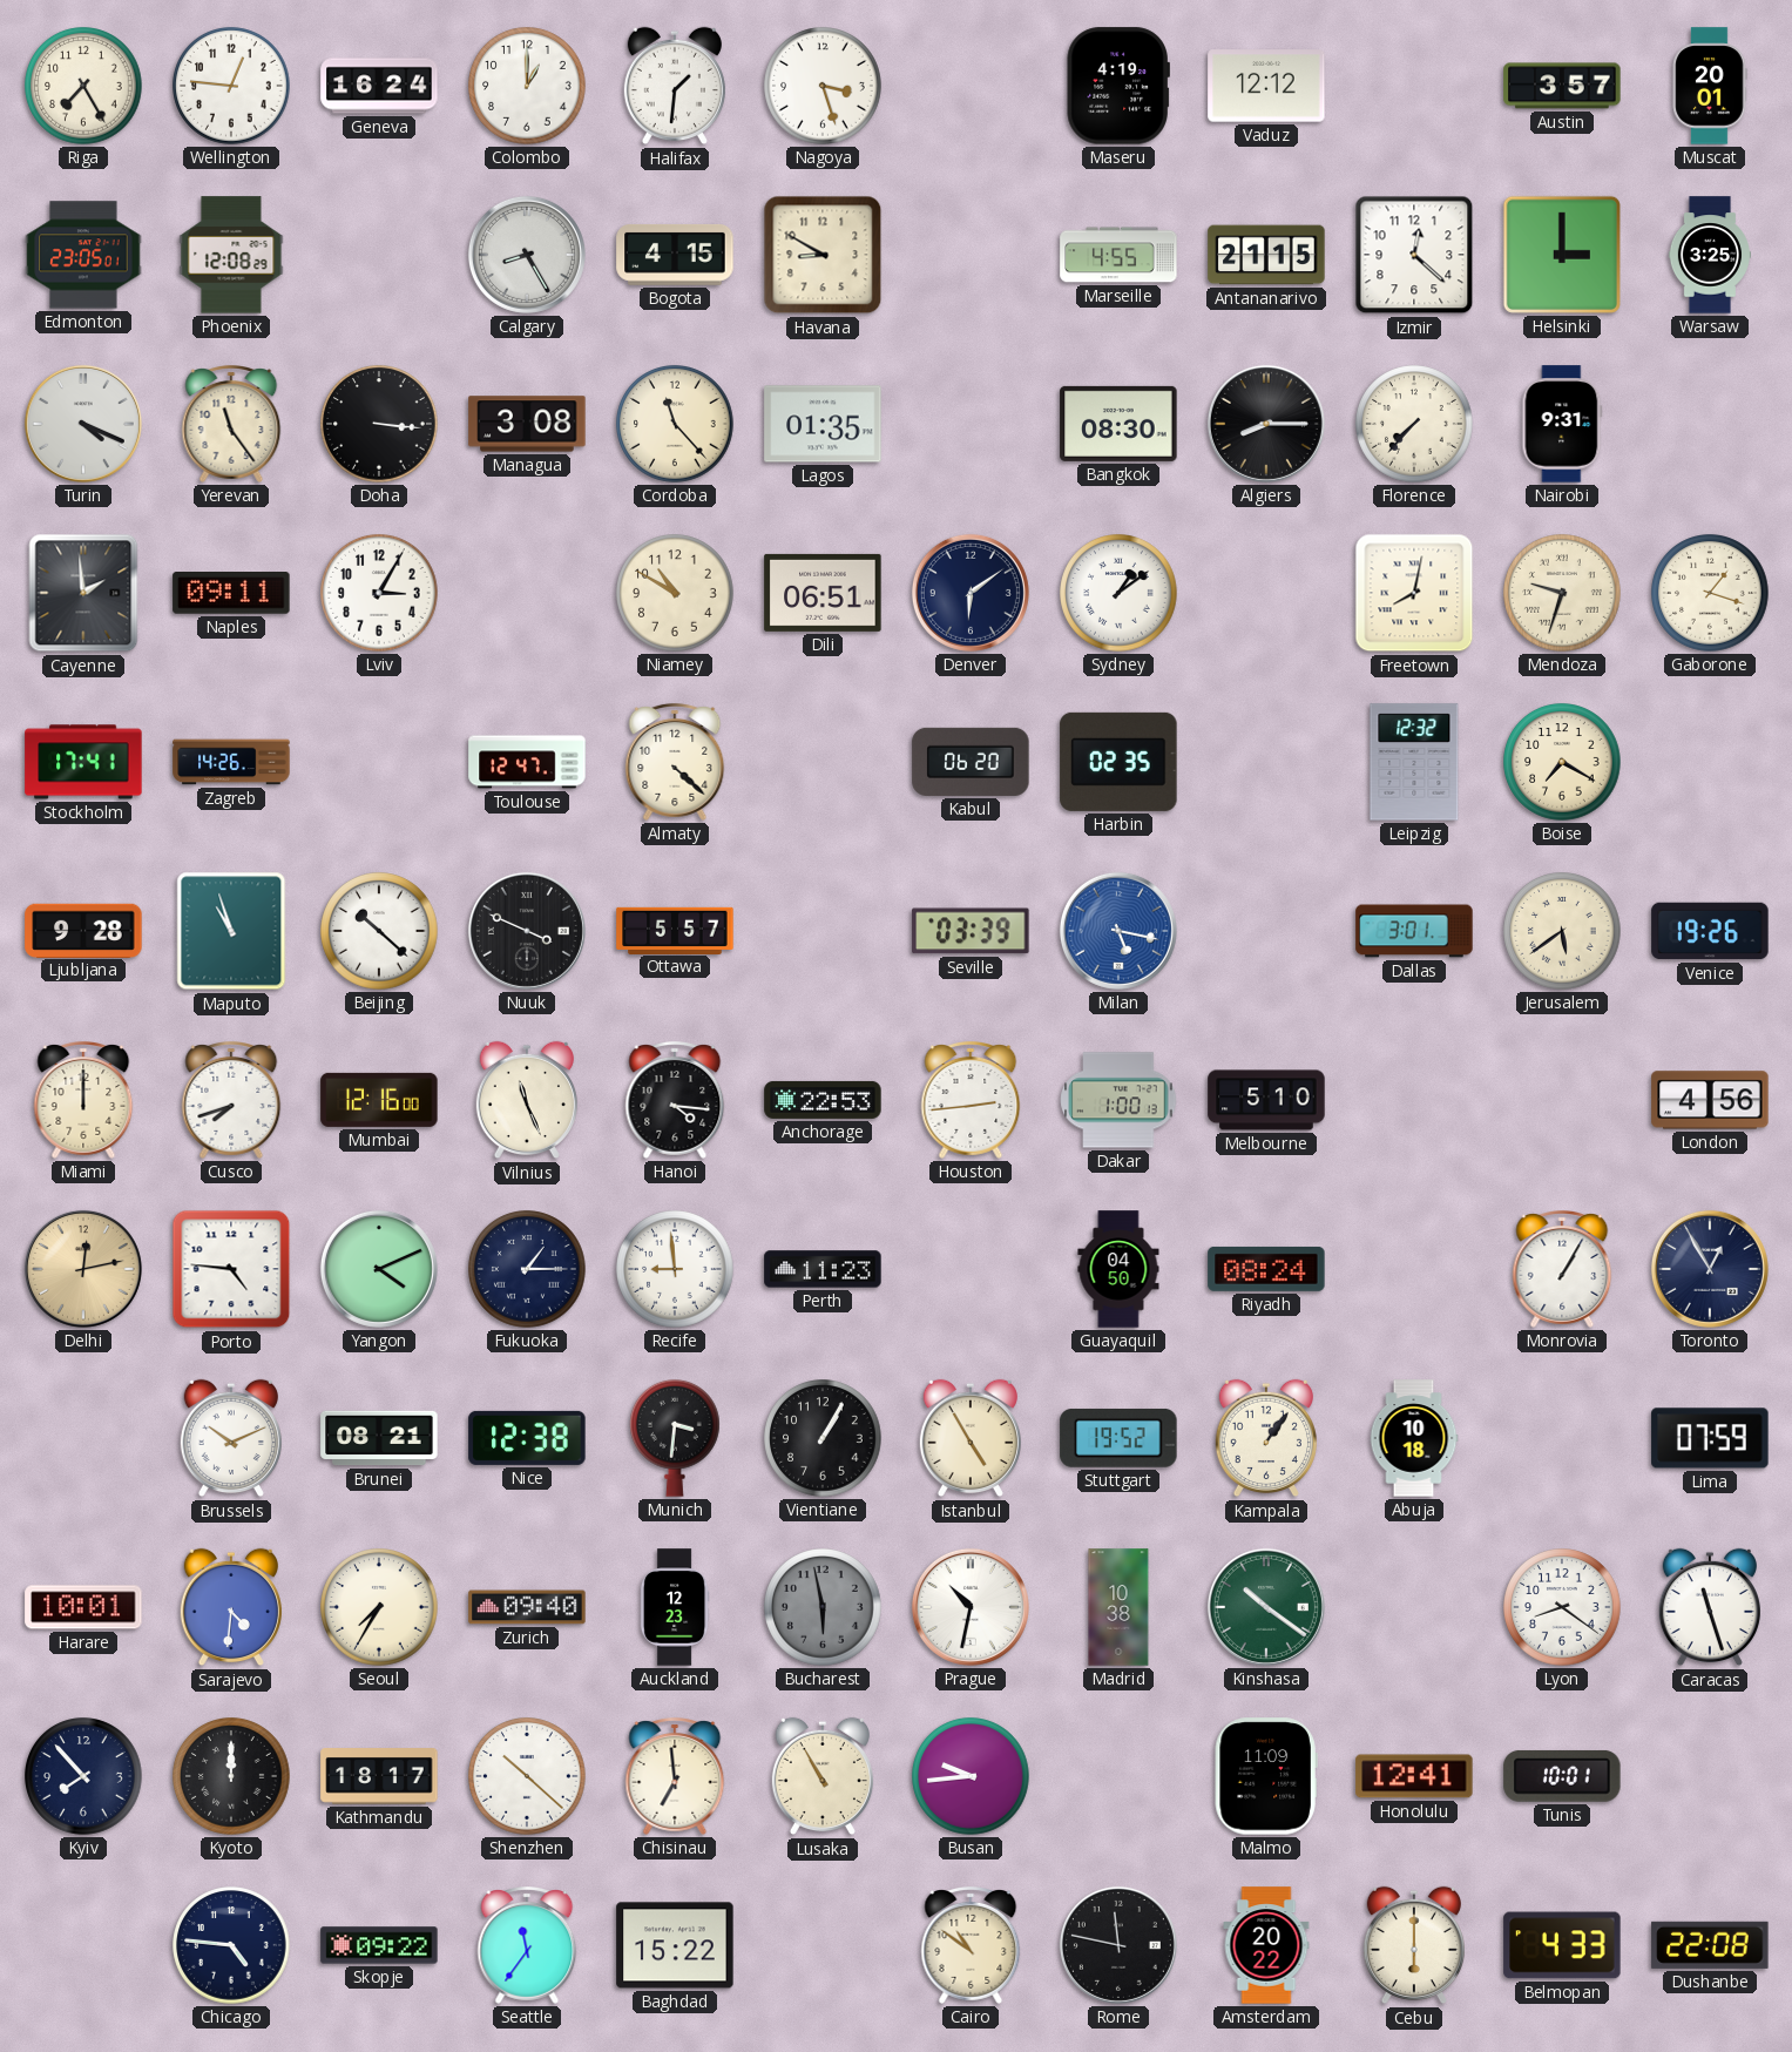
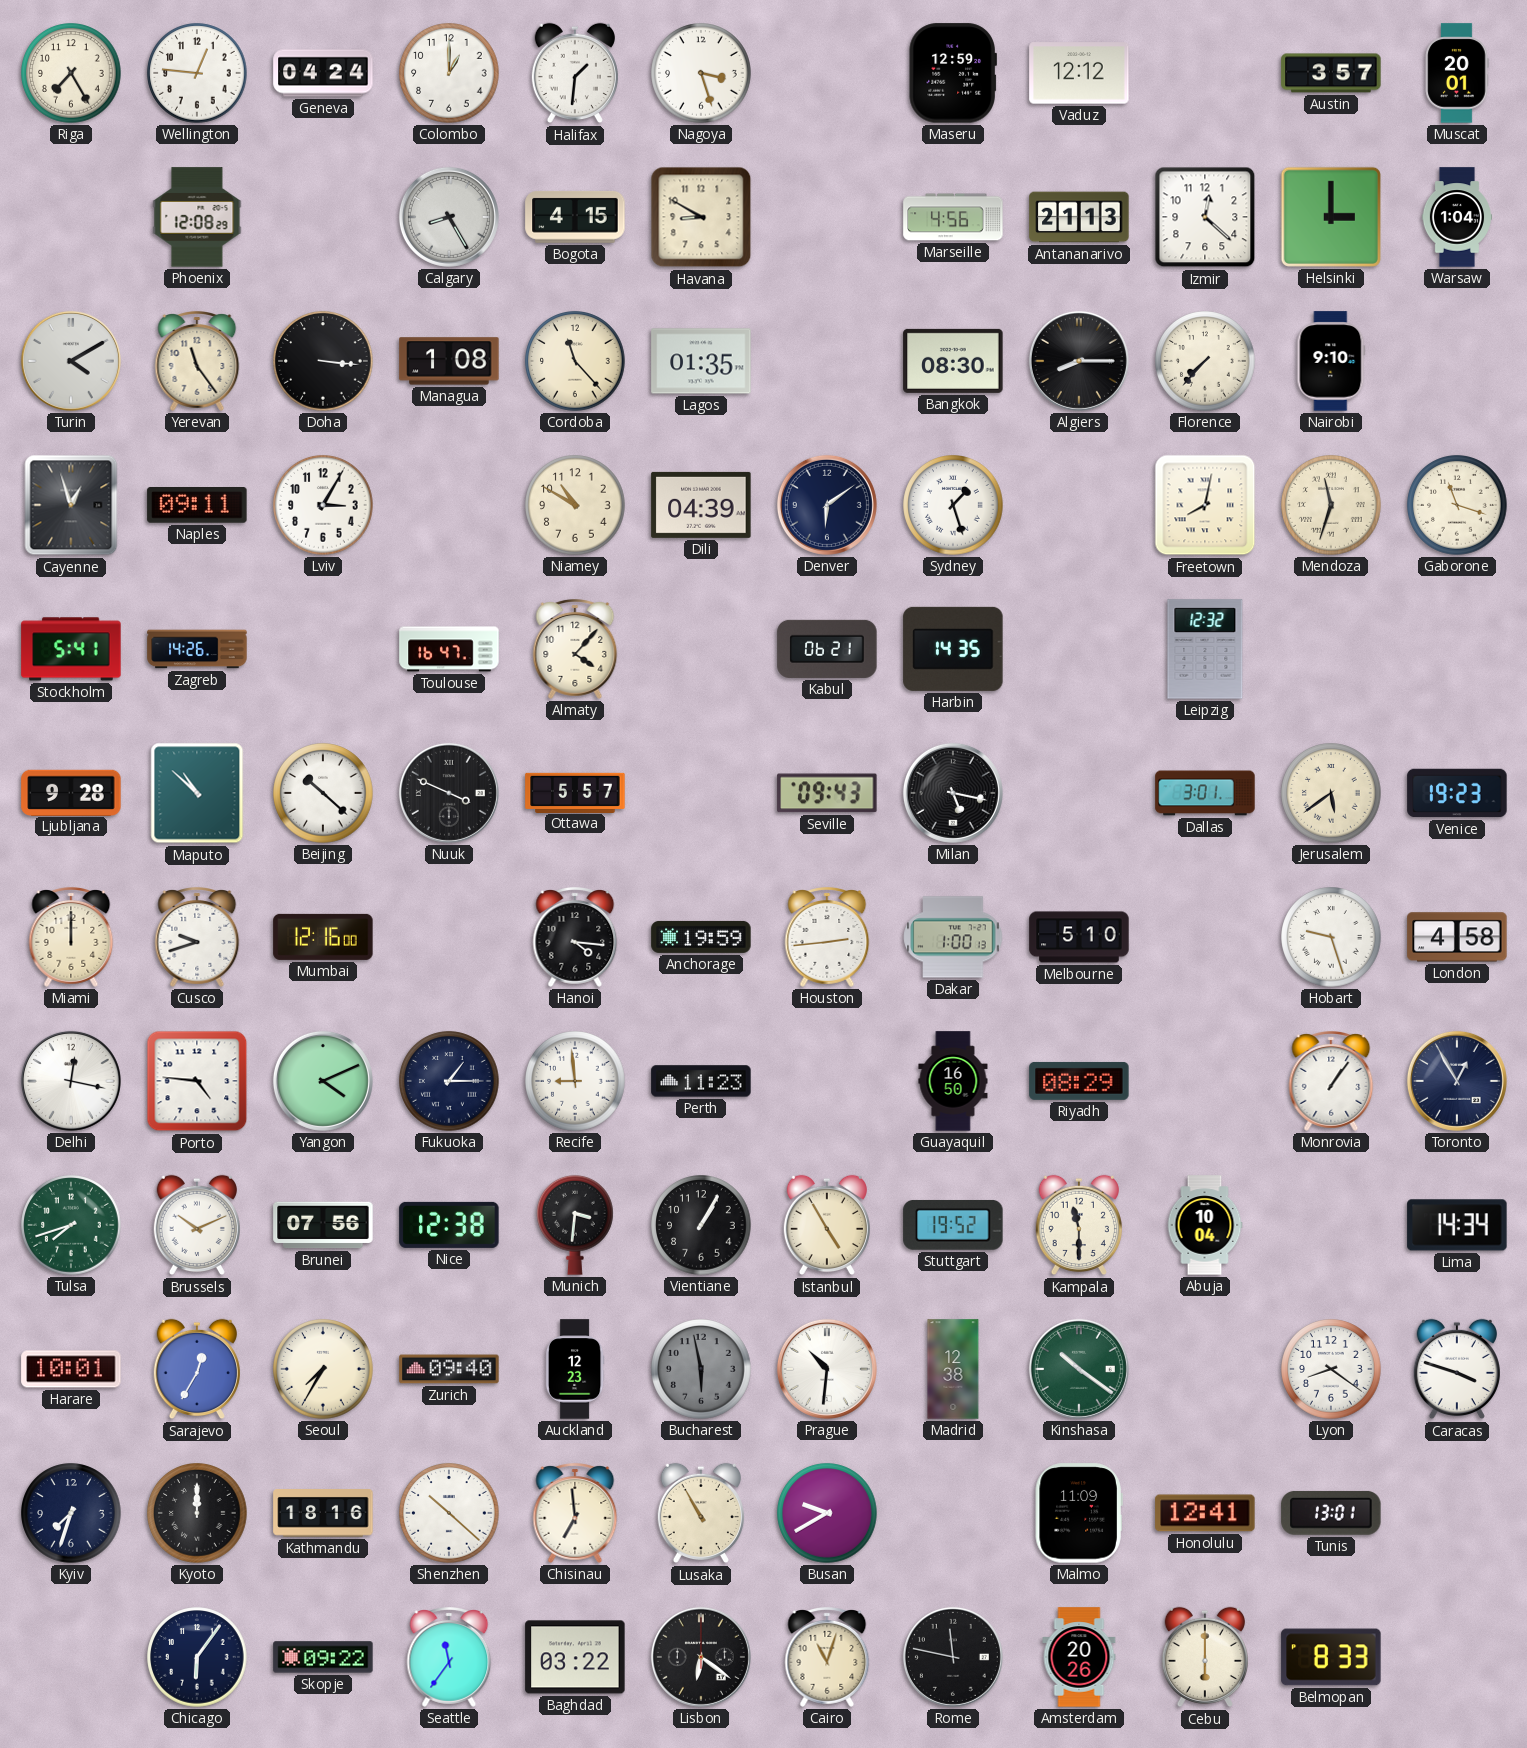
Geneva: 16:24 -> 04:24 (323, 73)
Maseru: 4:19 -> 12:59 (953, 73)
Edmonton: 23:05 -> none (83, 255)
Marseille: 4:55 -> 4:56 (953, 217)
Antananarivo: 21:15 -> 21:13 (1079, 217)
Warsaw: 3:25 -> 1:04 (1456, 217)
Turin: 4:19 -> 4:10 (71, 361)
Managua: 3:08 -> 1:08 (449, 361)
Nairobi: 9:31 -> 9:10 (1331, 361)
Cayenne: 1:59 -> 12:57 (71, 505)
Dili: 06:51 -> 04:39 (701, 505)
Sydney: 1:09 -> 1:27 (953, 505)
Mendoza: 9:33 -> 11:33 (1331, 505)
Gaborone: 1:18 -> 11:18 (1457, 505)
Stockholm: 17:41 -> 5:41 (71, 649)
Toulouse: 12:47 -> 16:47 (449, 649)
Almaty: 4:22 -> 4:07 (575, 650)
Kabul: 06:20 -> 06:21 (827, 649)
Harbin: 02:35 -> 14:35 (953, 649)
Boise: 7:20 -> none (1562, 762)
Maputo: 10:57 -> 10:52 (197, 793)
Seville: 03:39 -> 09:43 (827, 793)
Milan dial: blue -> black (953, 793)
Venice: 19:26 -> 19:23 (1457, 793)
Cusco: 7:42 -> 9:42 (197, 938)
Vilnius: 11:26 -> none (527, 1100)
Anchorage: 22:53 -> 19:59 (701, 937)
Hobart: none -> 9:27 (1331, 937)
London: 4:56 -> 4:58 (1457, 937)
Delhi: 12:13 -> 12:17 (71, 1081)
Delhi dial: champagne -> white (71, 1081)
Guayaquil: 04:50 -> 16:50 (953, 1081)
Riyadh: 08:24 -> 08:29 (1079, 1081)
Monrovia: 1:05 -> 1:06 (1331, 1082)
Tulsa: none -> 7:42 (71, 1225)
Brunei: 08:21 -> 07:56 (323, 1225)
Kampala: 1:06 -> 11:30 (1079, 1225)
Abuja: 10:18 -> 10:04 (1205, 1225)
Lima: 07:59 -> 14:34 (1457, 1225)
Sarajevo: 4:31 -> 12:35 (197, 1369)
Prague: 10:32 -> 10:31 (827, 1369)
Madrid: 10:38 -> 12:38 (953, 1369)
Caracas: 11:27 -> 3:48 (1457, 1369)
Kyiv: 7:53 -> 7:33 (71, 1513)
Kathmandu: 18:17 -> 18:16 (323, 1514)
Busan: 9:44 -> 9:40 (827, 1513)
Tunis: 10:01 -> 13:01 (1331, 1513)
Chicago: 4:46 -> 6:06 (197, 1657)
Baghdad: 15:22 -> 03:22 (575, 1657)
Lisbon: none -> 6:21 (701, 1657)
Cairo: 10:51 -> 11:03 (827, 1658)
Amsterdam: 20:22 -> 20:26 (1079, 1657)
Belmopan: 4:33 -> 8:33 (1331, 1657)
Dushanbe: 22:08 -> none (1710, 1945)
